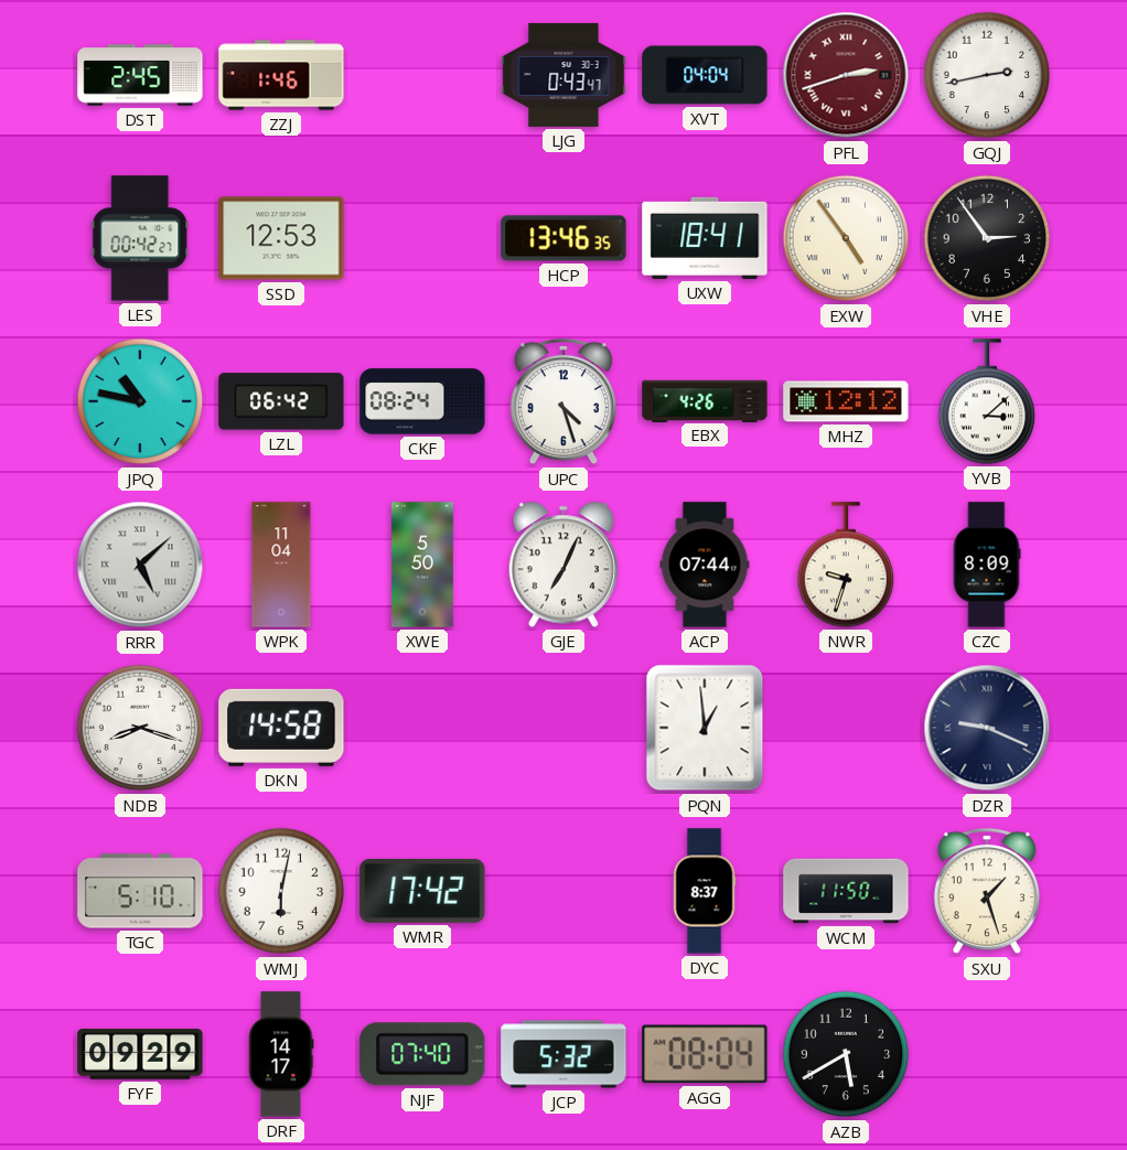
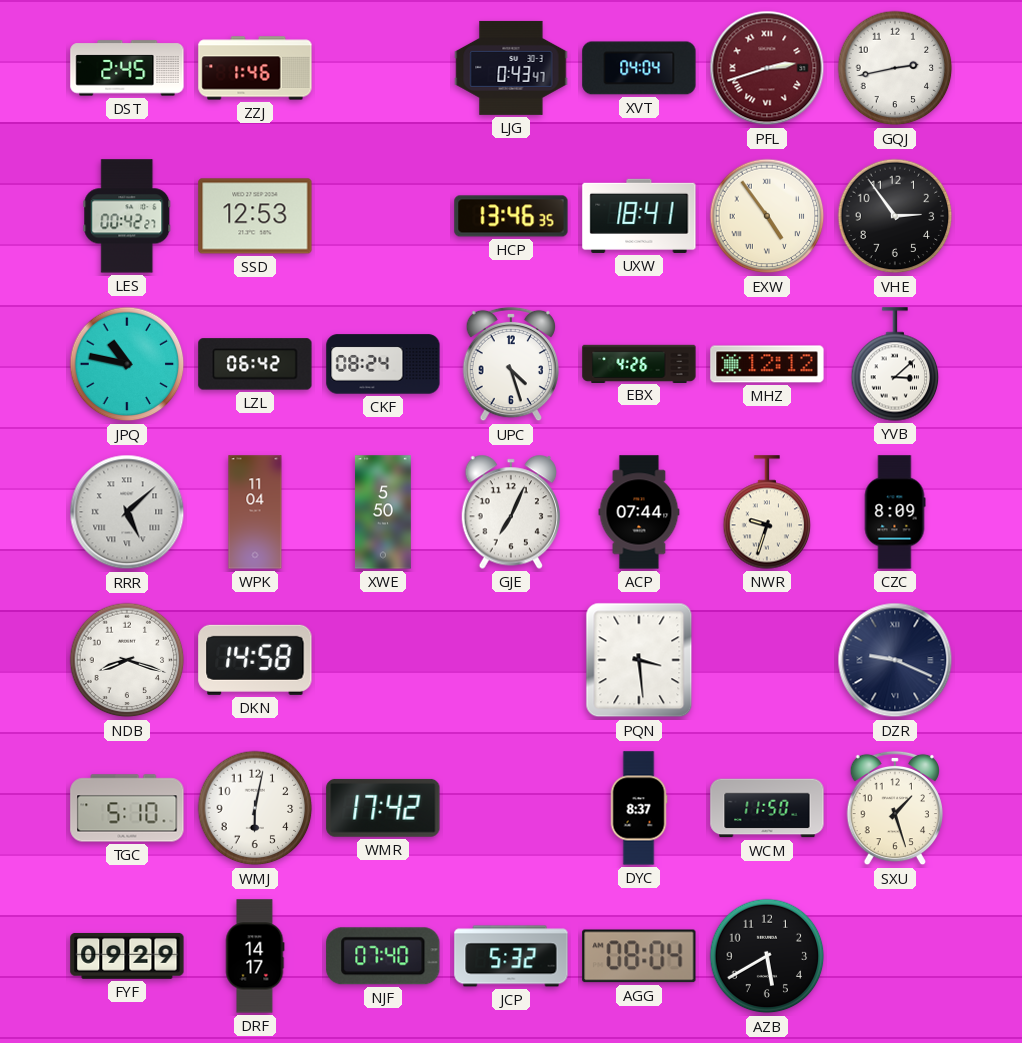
PQN: 12:59 -> 3:29 (639, 660)
